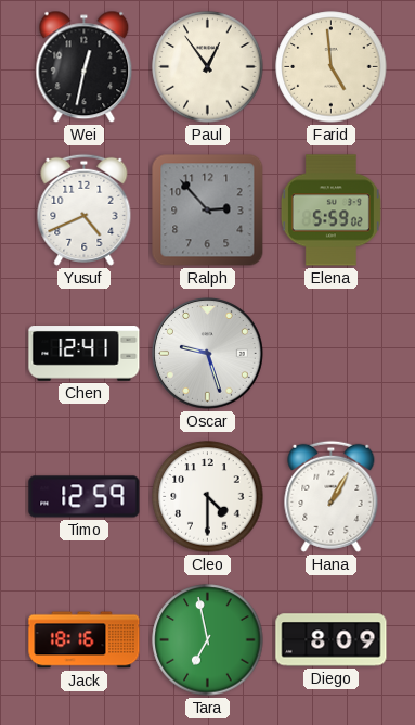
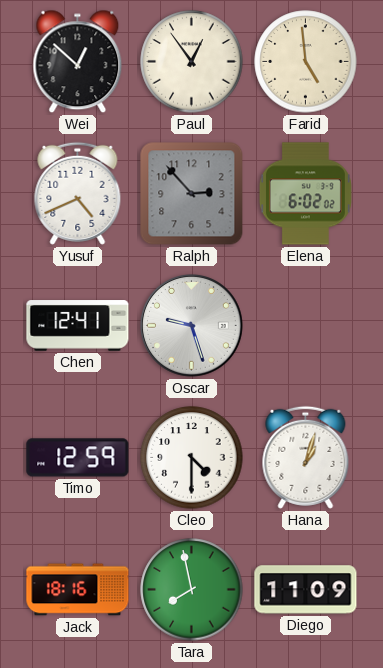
Wei: 12:32 -> 12:52 (78, 62)
Elena: 5:59 -> 6:02 (305, 194)
Hana: 1:05 -> 1:03 (306, 457)
Tara: 6:58 -> 7:58 (192, 590)
Diego: 8:09 -> 11:09 (306, 590)
